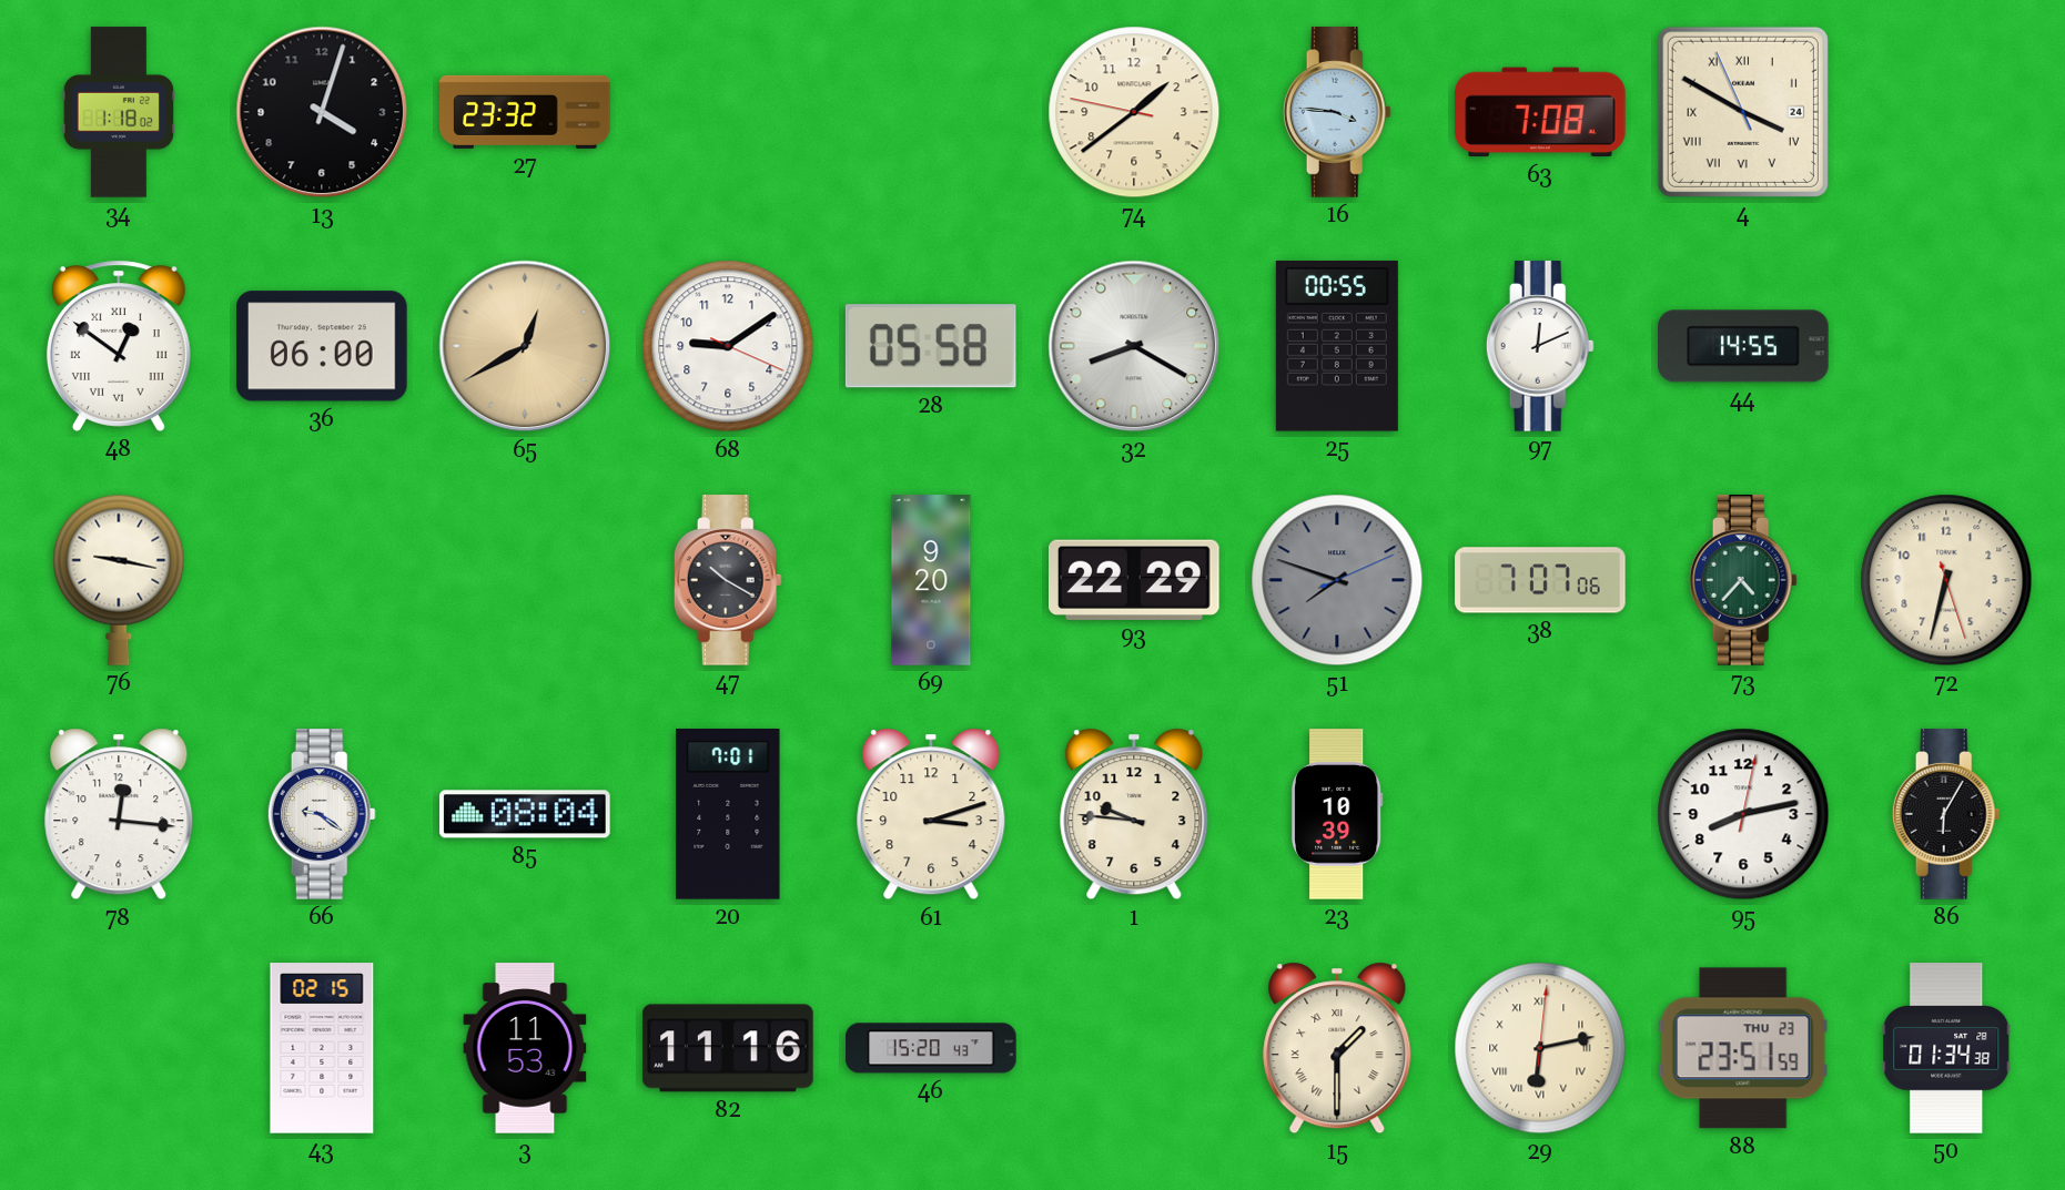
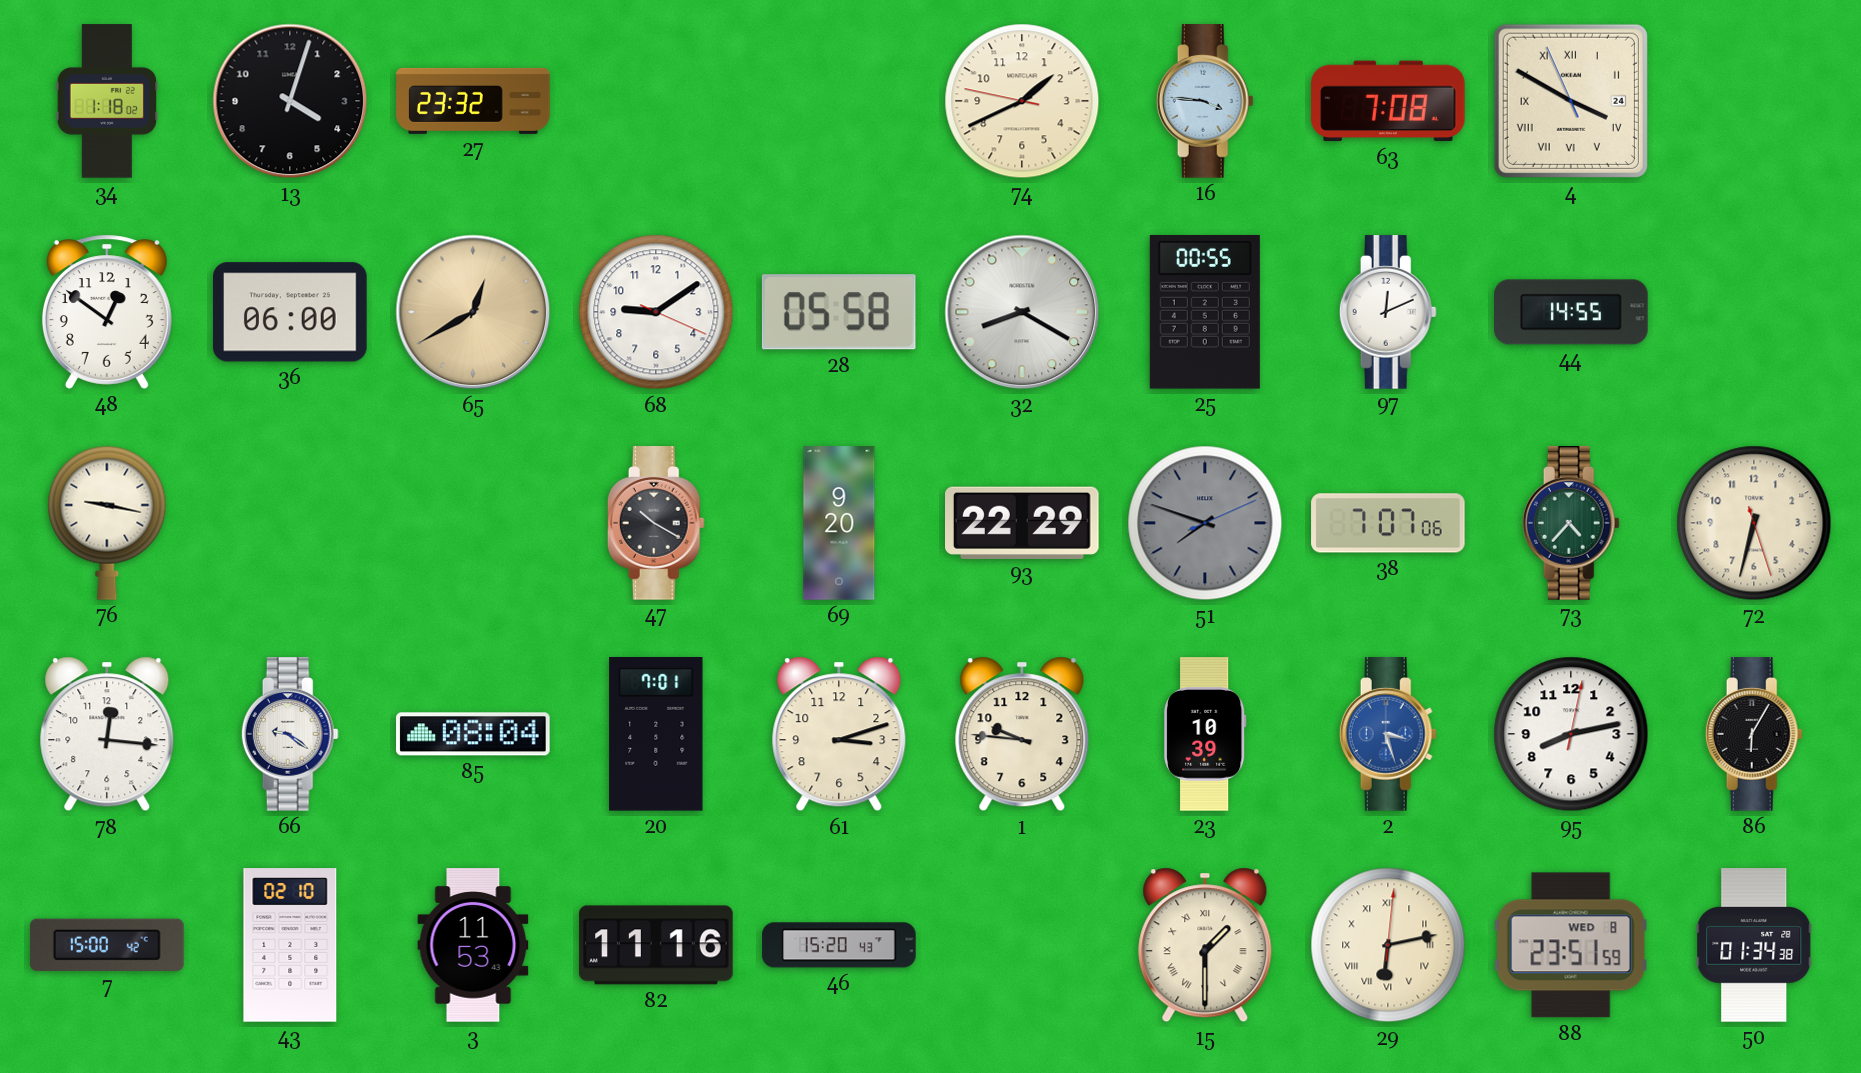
74: 1:38 -> 1:40 (1022, 101)
48 numerals: Roman -> Arabic (107, 312)
2: none -> 3:27 (1388, 734)
7: none -> 15:00 (107, 945)
43: 02:15 -> 02:10 (290, 945)
88 date: THU 23 -> WED 8 (1571, 945)
